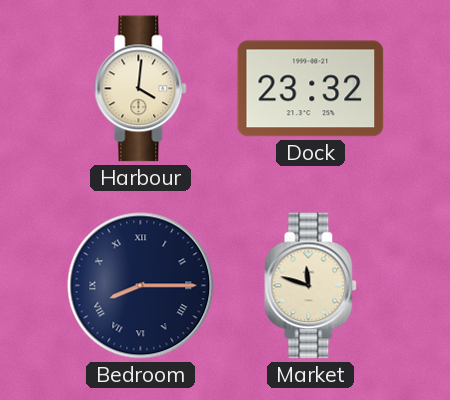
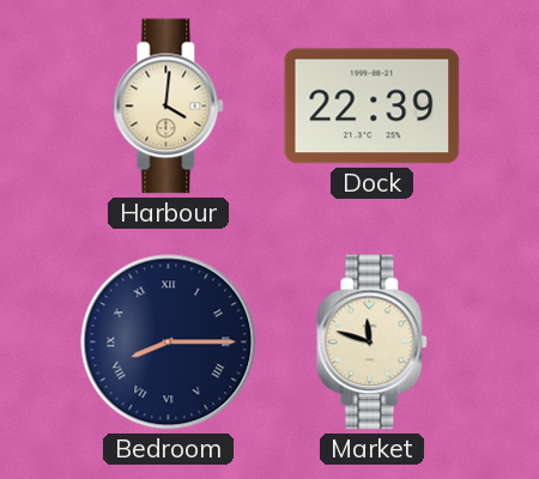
Dock: 23:32 -> 22:39 (373, 107)
